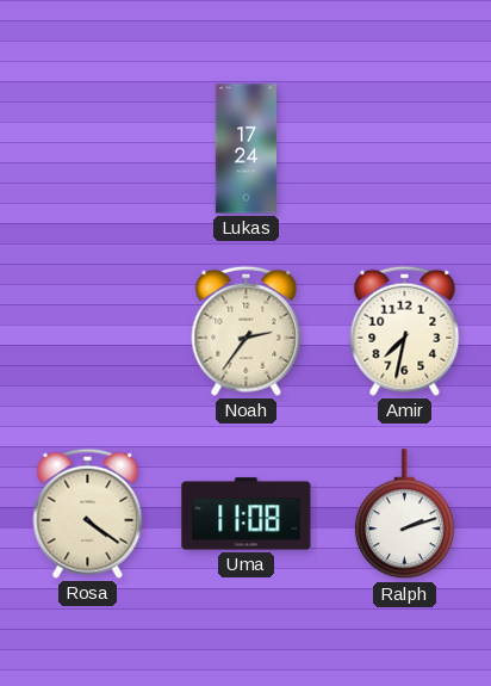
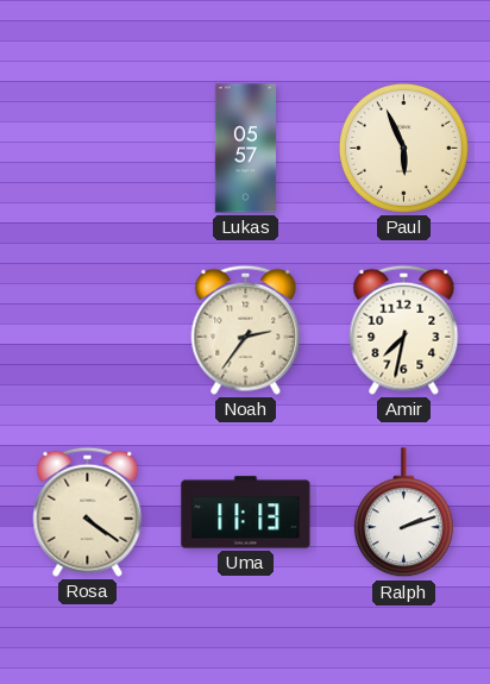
Lukas: 17:24 -> 05:57 (245, 149)
Paul: none -> 5:56 (403, 148)
Uma: 11:08 -> 11:13 (246, 513)
